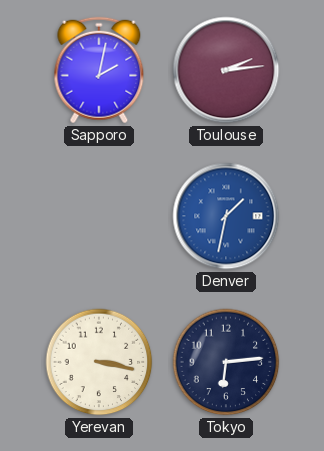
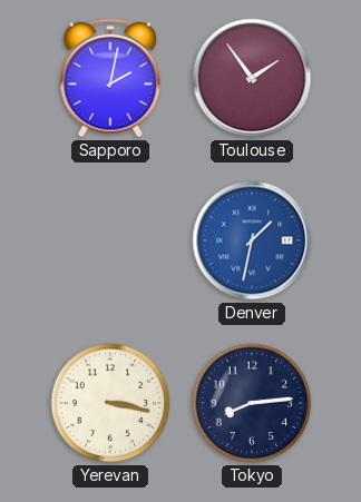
Toulouse: 2:14 -> 1:54 (252, 78)
Tokyo: 6:14 -> 8:14 (252, 403)
